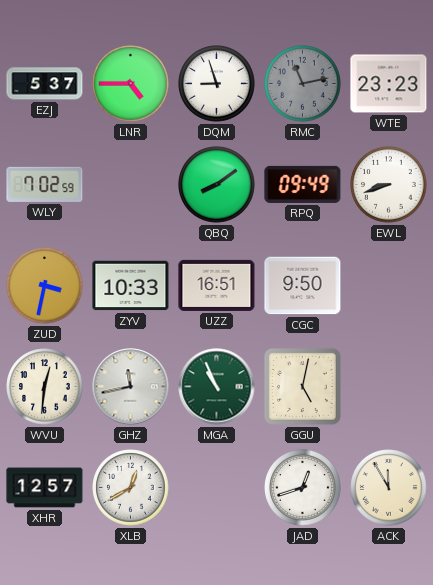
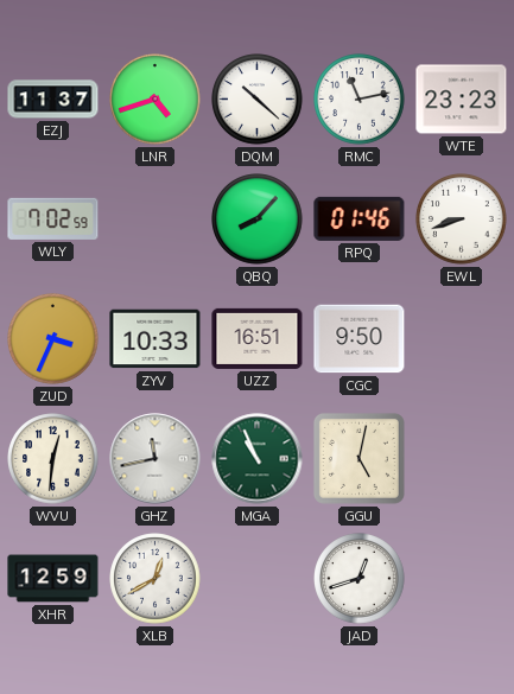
EZJ: 5:37 -> 11:37 (53, 100)
LNR: 4:45 -> 4:42 (156, 100)
DQM: 8:57 -> 10:22 (258, 100)
RMC dial: grey -> white (360, 100)
QBQ: 8:09 -> 8:07 (258, 219)
RPQ: 09:49 -> 01:46 (360, 218)
ZUD: 3:32 -> 3:34 (53, 339)
XHR: 12:57 -> 12:59 (53, 579)
ACK: 11:55 -> none (389, 488)
